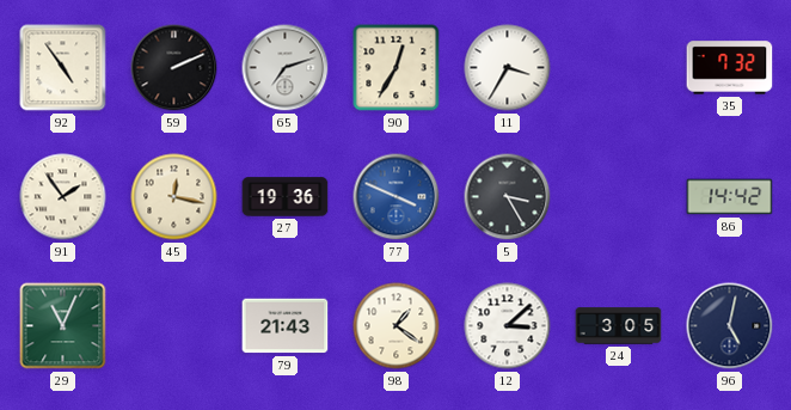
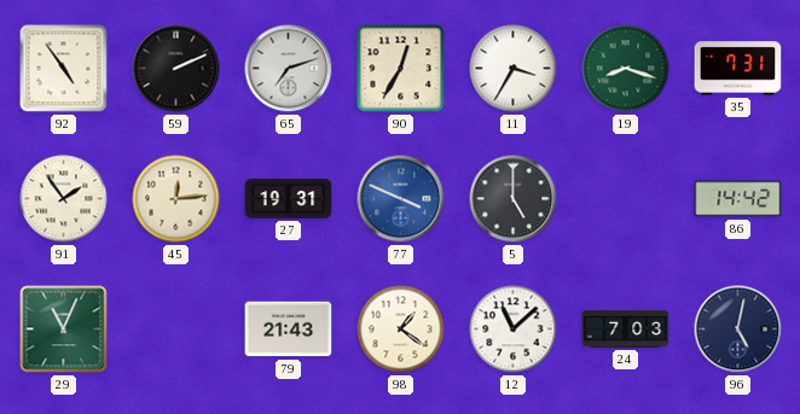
19: none -> 8:18 (626, 69)
35: 7:32 -> 7:31 (738, 69)
45: 12:17 -> 12:14 (176, 199)
27: 19:36 -> 19:31 (289, 199)
5: 3:25 -> 5:00 (514, 199)
12: 3:08 -> 11:08 (514, 330)
24: 3:05 -> 7:03 (626, 330)
